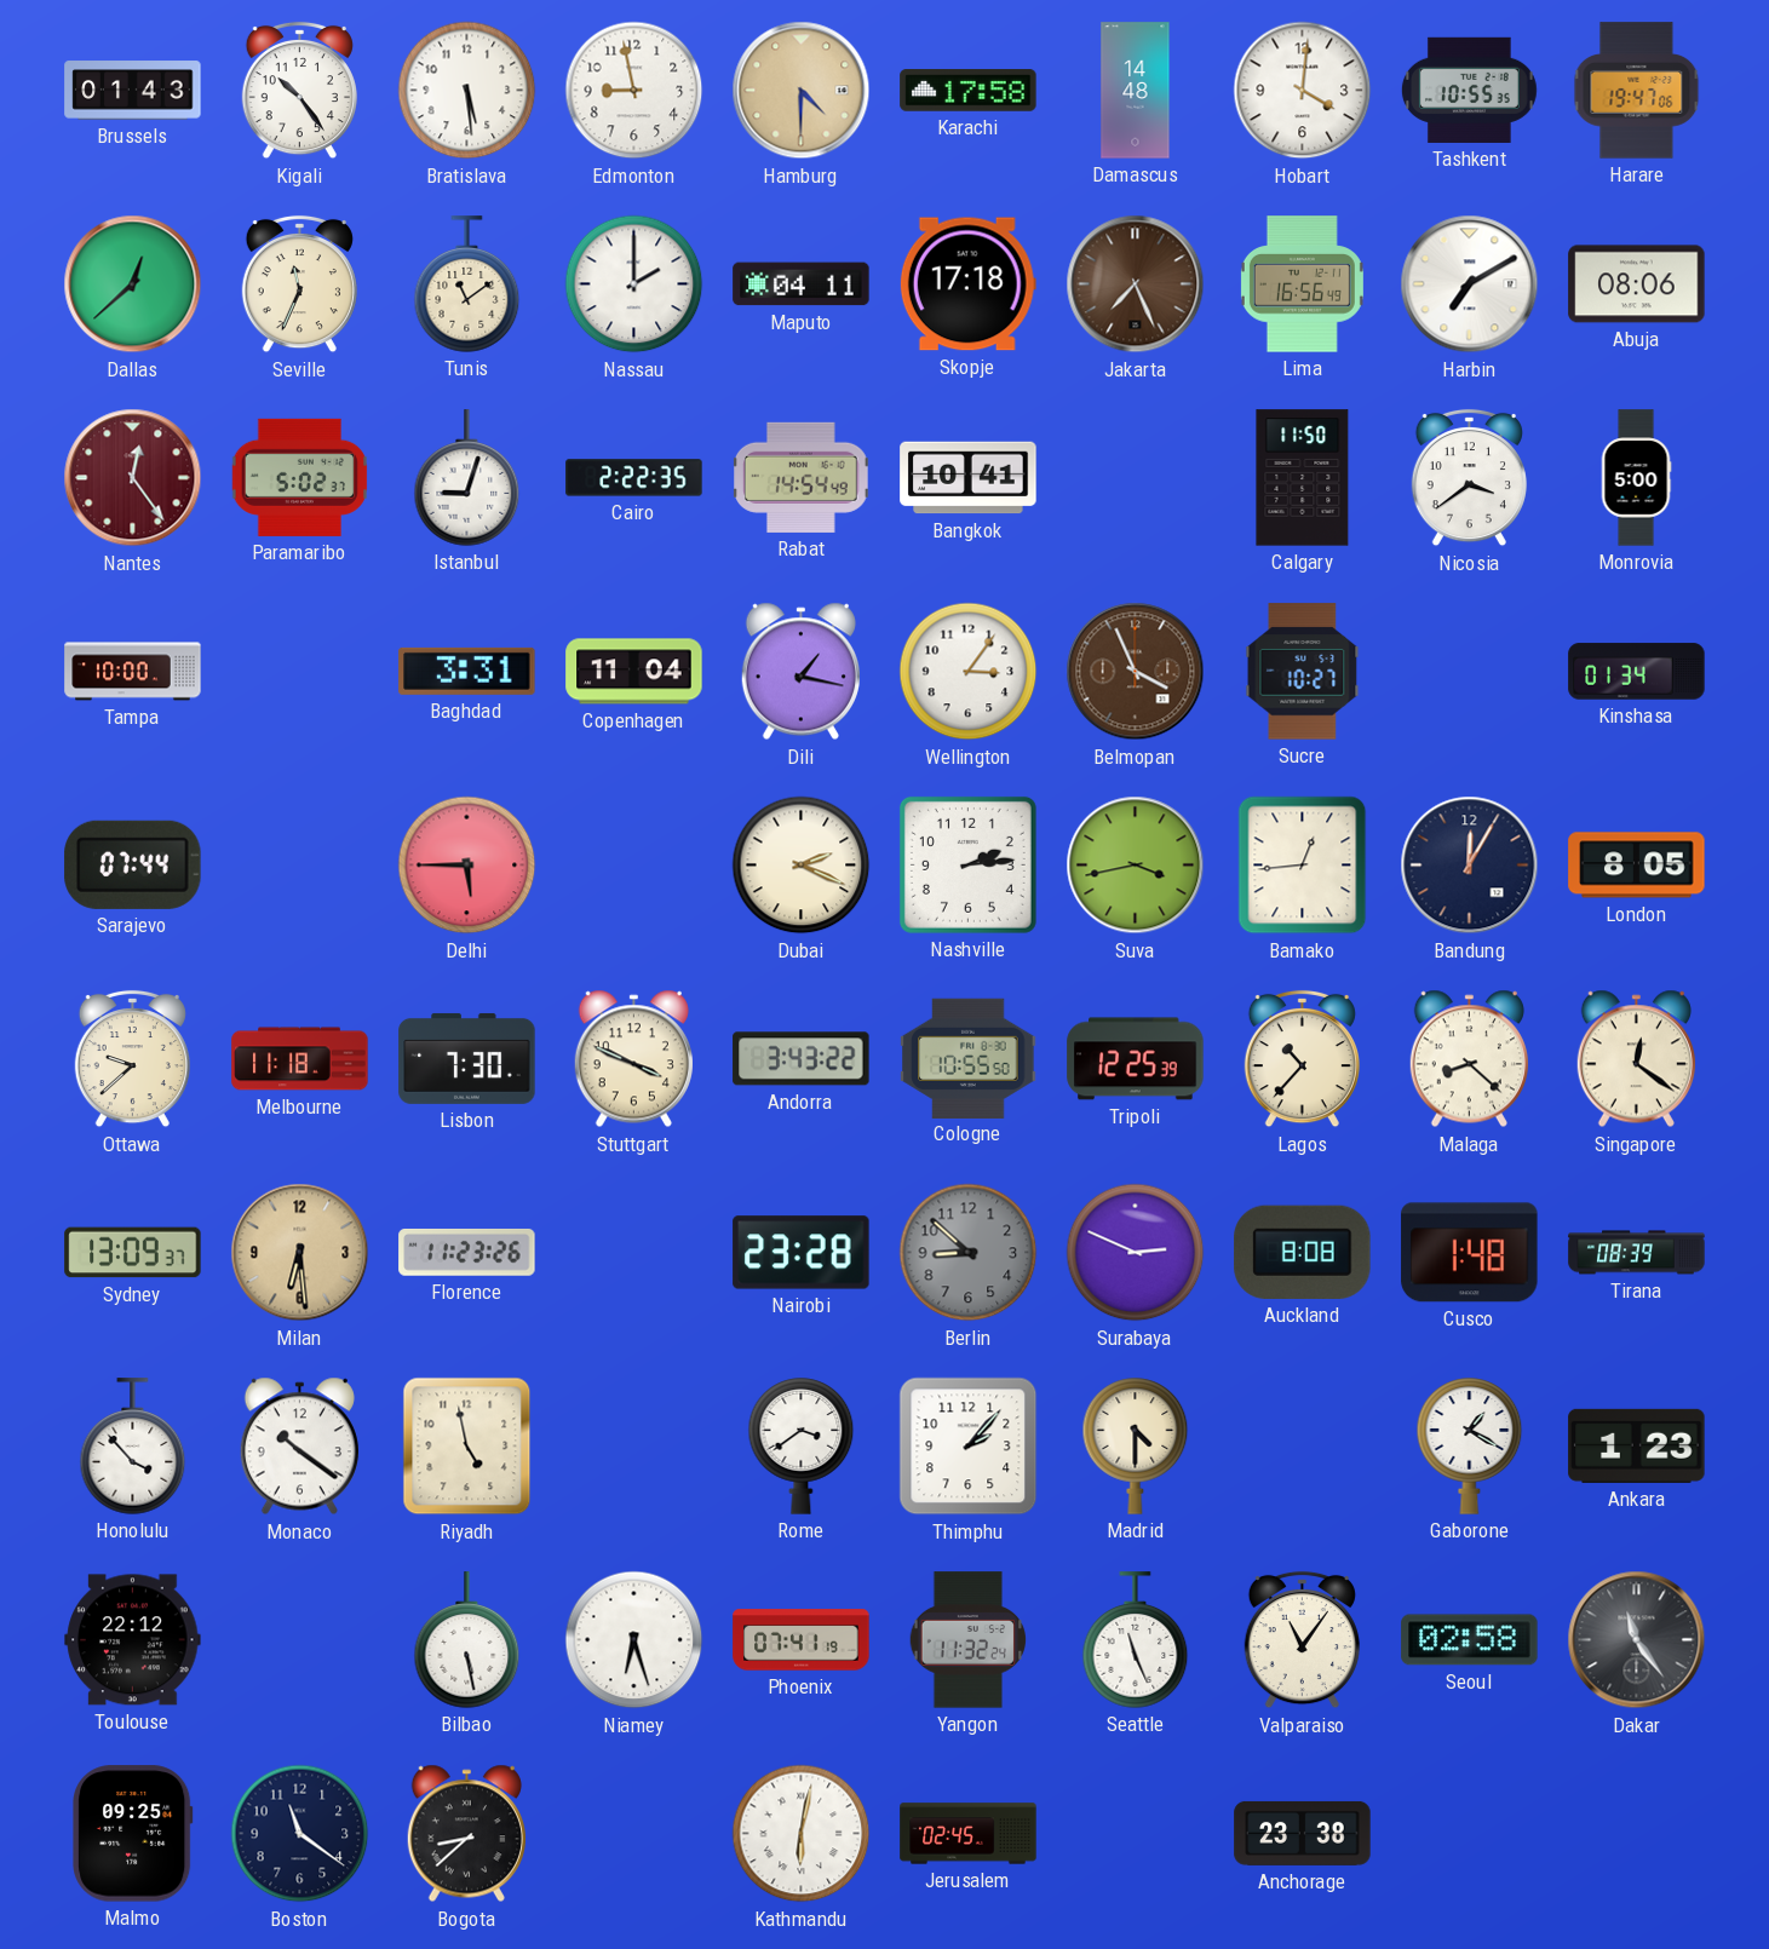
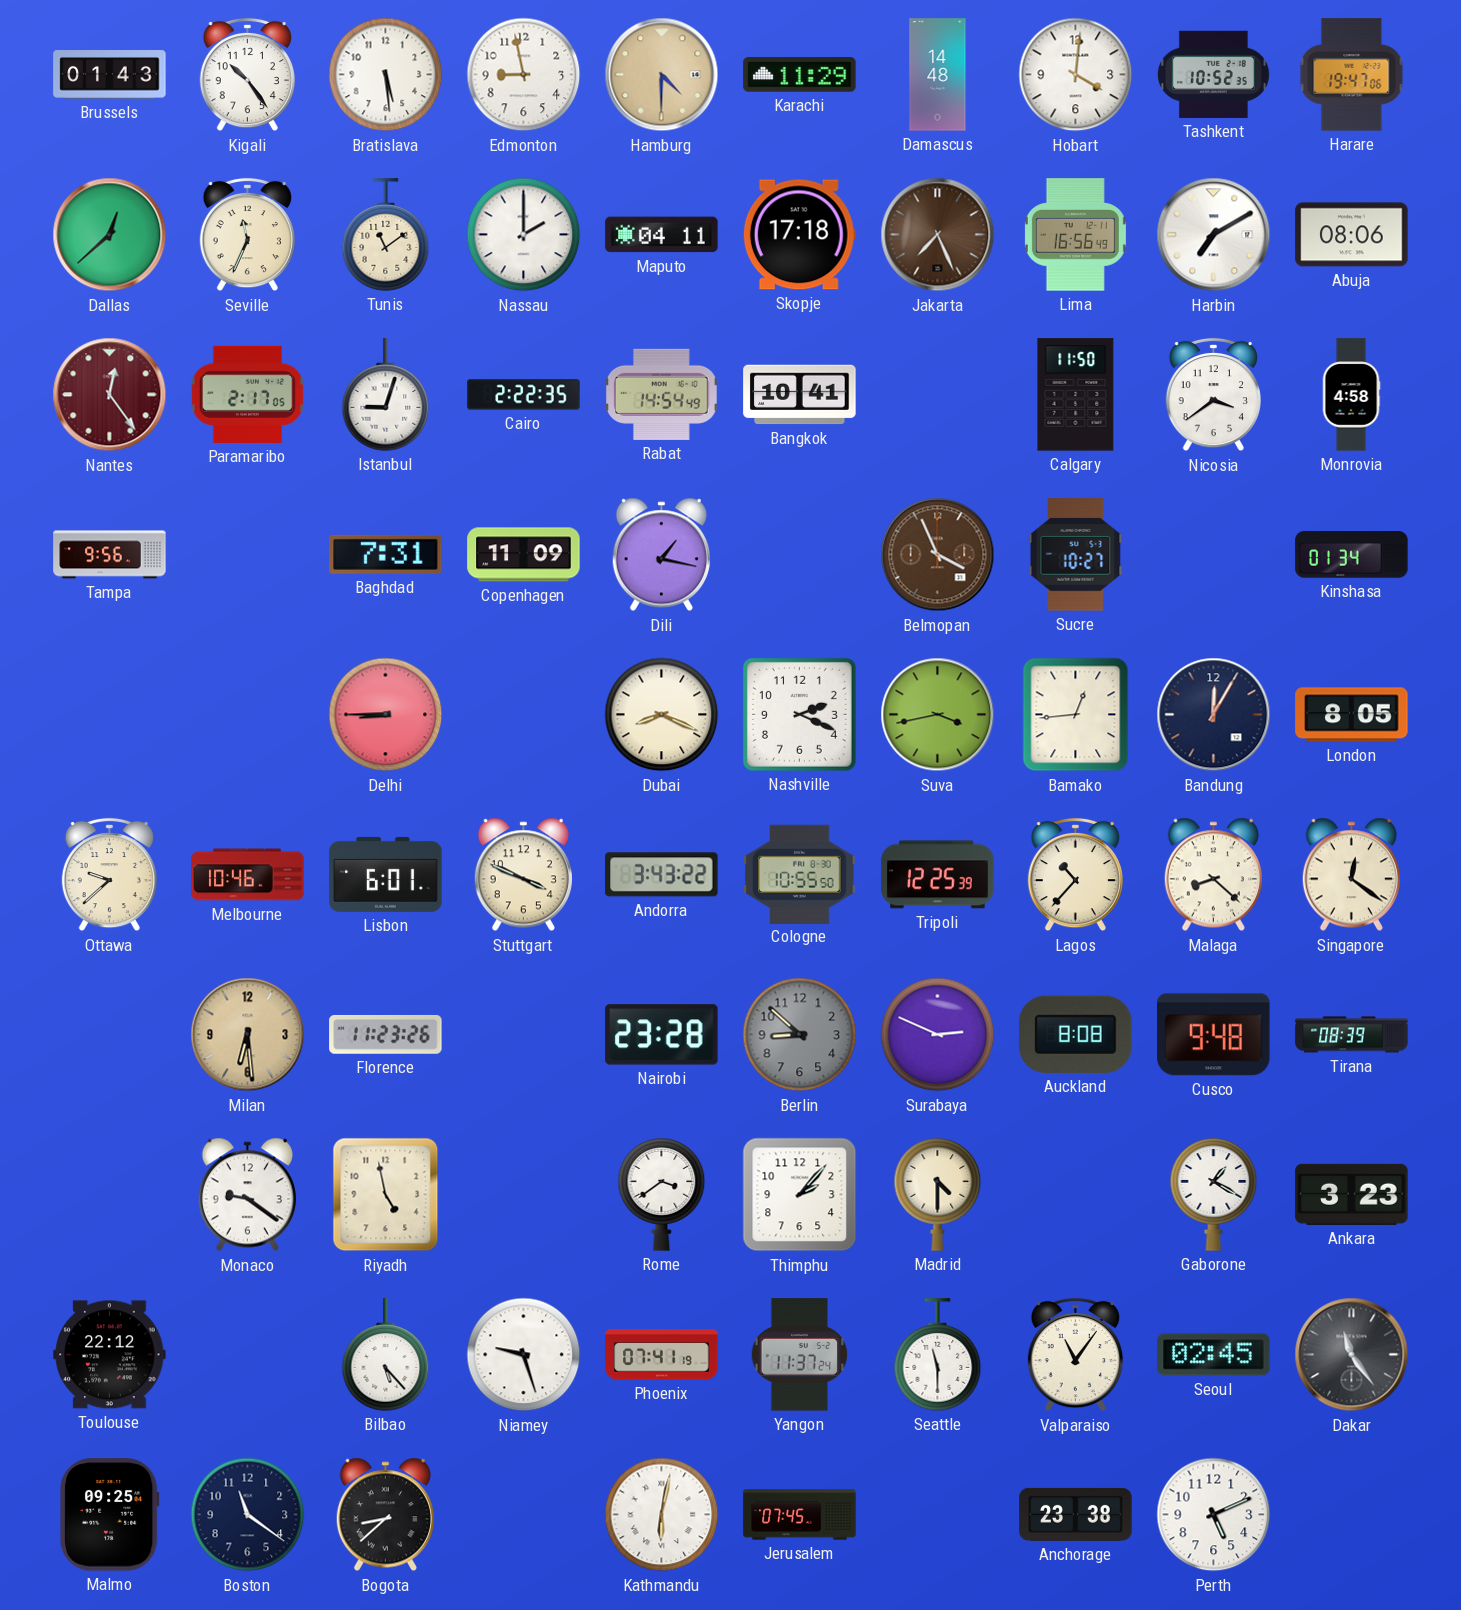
Karachi: 17:58 -> 11:29 (800, 75)
Tashkent: 10:55 -> 10:52 (1213, 74)
Paramaribo: 5:02 -> 2:17 (247, 394)
Monrovia: 5:00 -> 4:58 (1351, 395)
Tampa: 10:00 -> 9:56 (110, 555)
Baghdad: 3:31 -> 7:31 (386, 554)
Copenhagen: 11:04 -> 11:09 (524, 555)
Wellington: 3:06 -> none (969, 672)
Sarajevo: 07:44 -> none (133, 864)
Delhi: 5:45 -> 8:45 (386, 715)
Dubai: 2:19 -> 8:19 (662, 715)
Nashville: 2:14 -> 2:19 (799, 714)
Melbourne: 11:18 -> 10:46 (248, 875)
Lisbon: 7:30 -> 6:01 (386, 874)
Sydney: 13:09 -> none (133, 1253)
Cusco: 1:48 -> 9:48 (1214, 1035)
Honolulu: 3:53 -> none (133, 1447)
Monaco: 10:21 -> 9:21 (247, 1195)
Ankara: 1:23 -> 3:23 (1352, 1194)
Bilbao: 5:28 -> 5:23 (386, 1355)
Niamey: 6:27 -> 9:27 (524, 1355)
Yangon: 11:32 -> 11:37 (800, 1355)
Seattle: 11:26 -> 11:30 (938, 1355)
Seoul: 02:58 -> 02:45 (1214, 1355)
Jerusalem: 02:45 -> 07:45 (800, 1515)
Perth: none -> 5:11 (1214, 1515)
